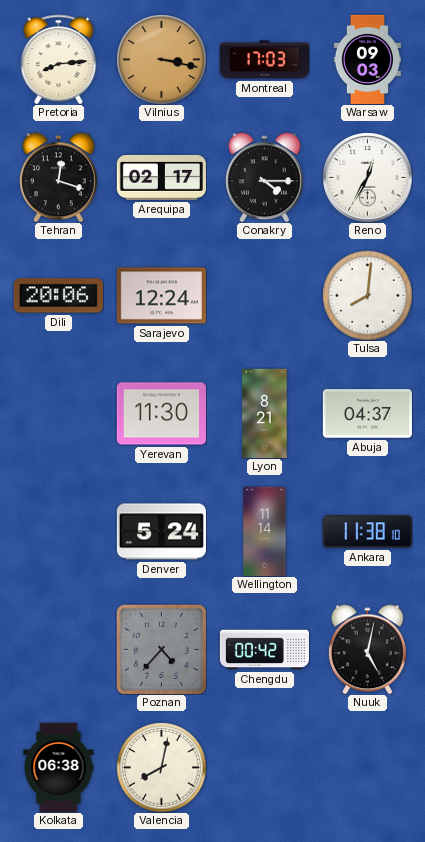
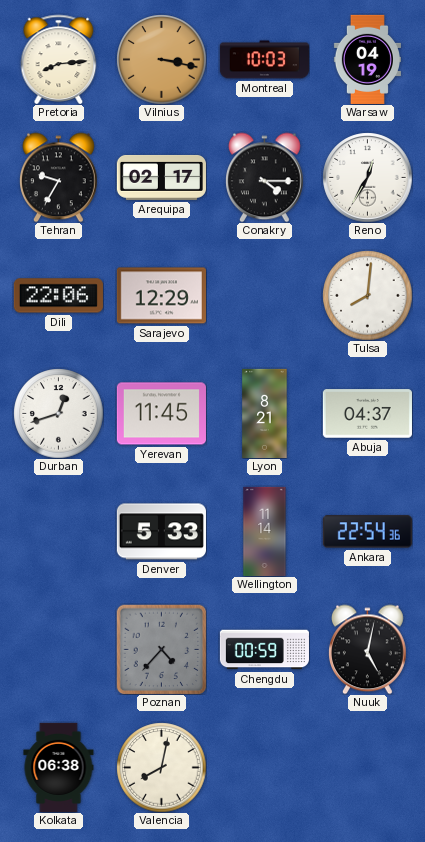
Montreal: 17:03 -> 10:03 (264, 60)
Warsaw: 09:03 -> 04:19 (367, 59)
Tehran: 12:18 -> 9:35 (59, 177)
Dili: 20:06 -> 22:06 (58, 296)
Sarajevo: 12:24 -> 12:29 (161, 296)
Durban: none -> 12:42 (58, 413)
Yerevan: 11:30 -> 11:45 (161, 414)
Denver: 5:24 -> 5:33 (161, 532)
Ankara: 11:38 -> 22:54 (367, 532)
Chengdu: 00:42 -> 00:59 (264, 650)
